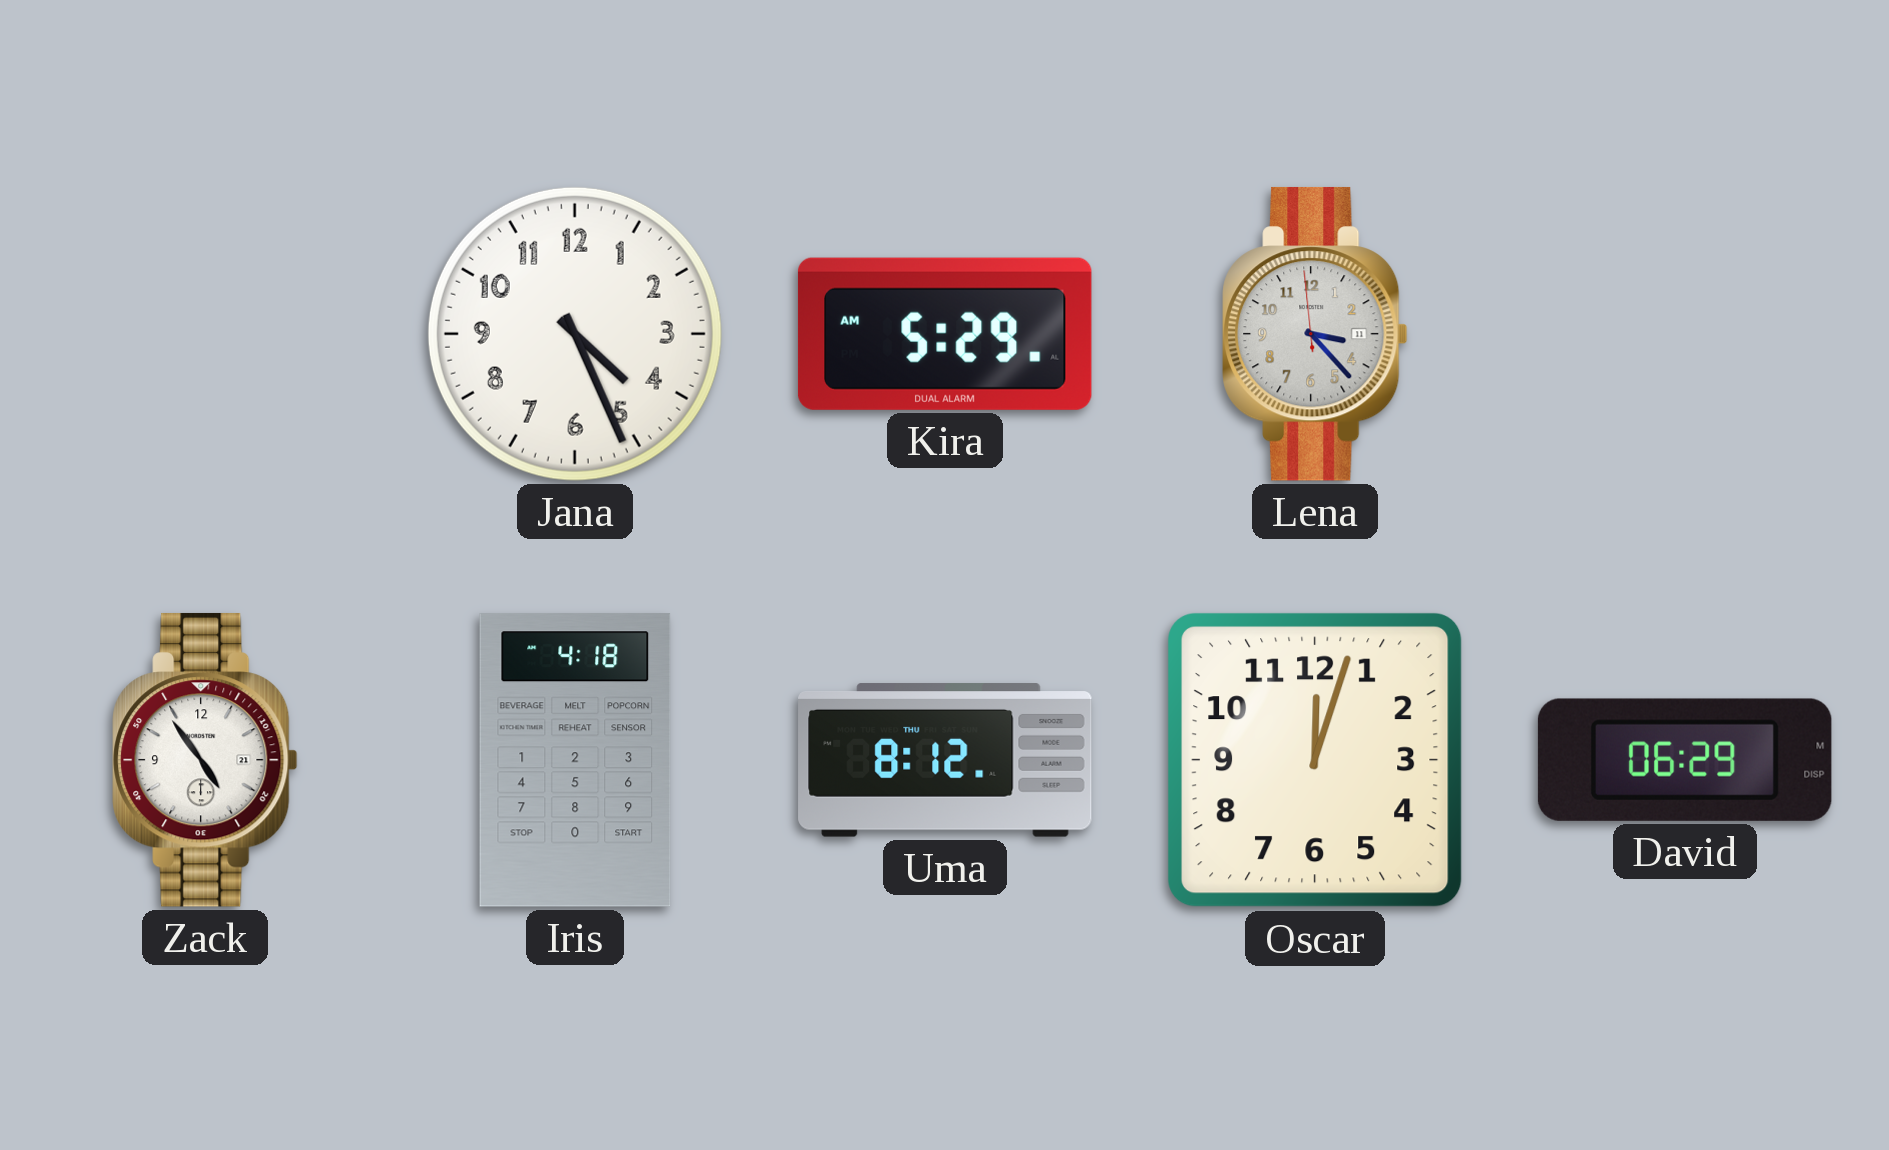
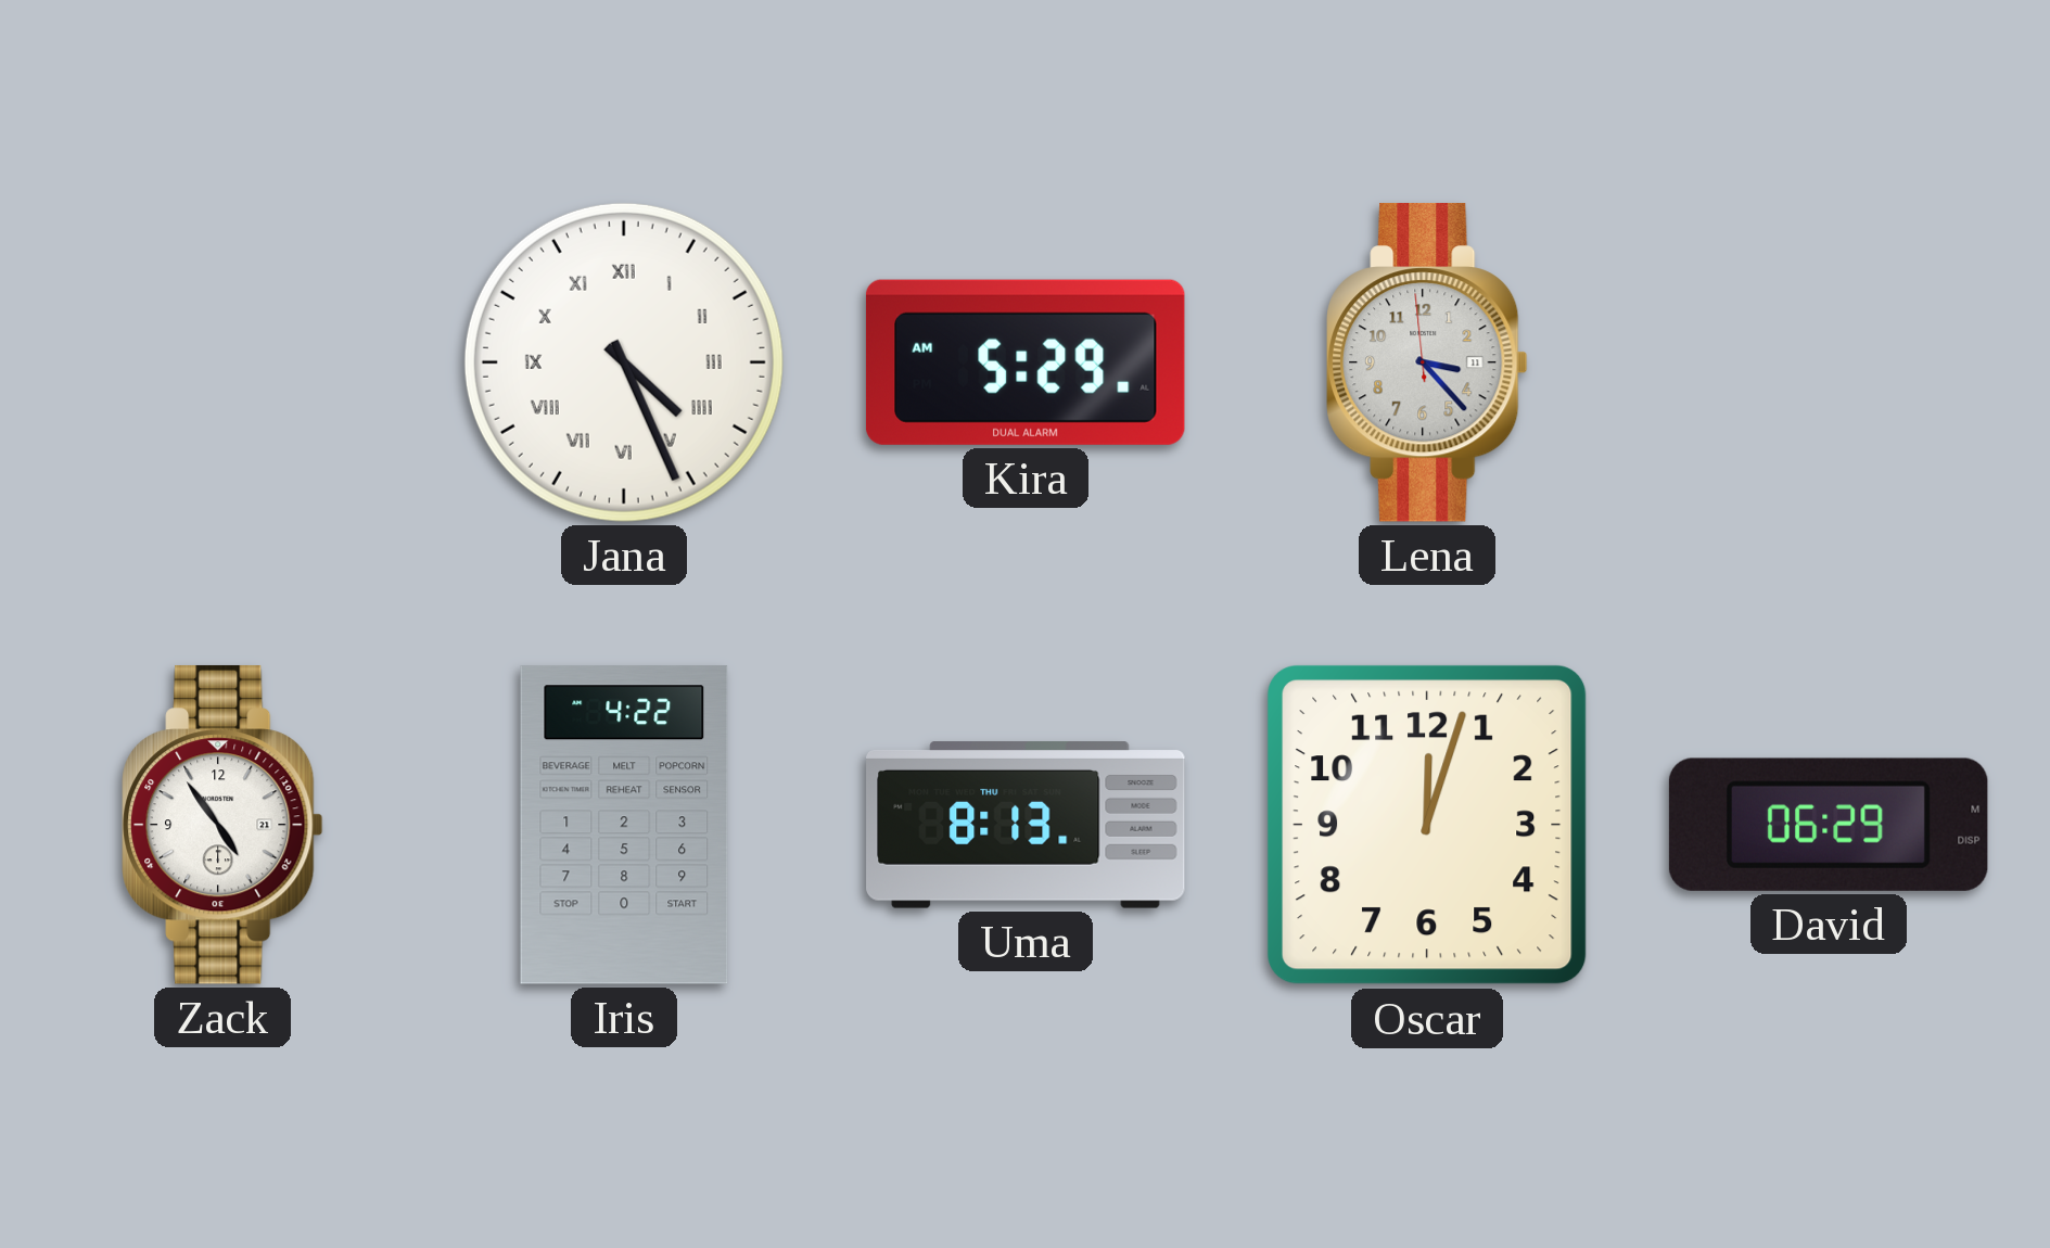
Jana numerals: Arabic -> Roman (624, 362)
Iris: 4:18 -> 4:22 (624, 825)
Uma: 8:12 -> 8:13 (1026, 825)
